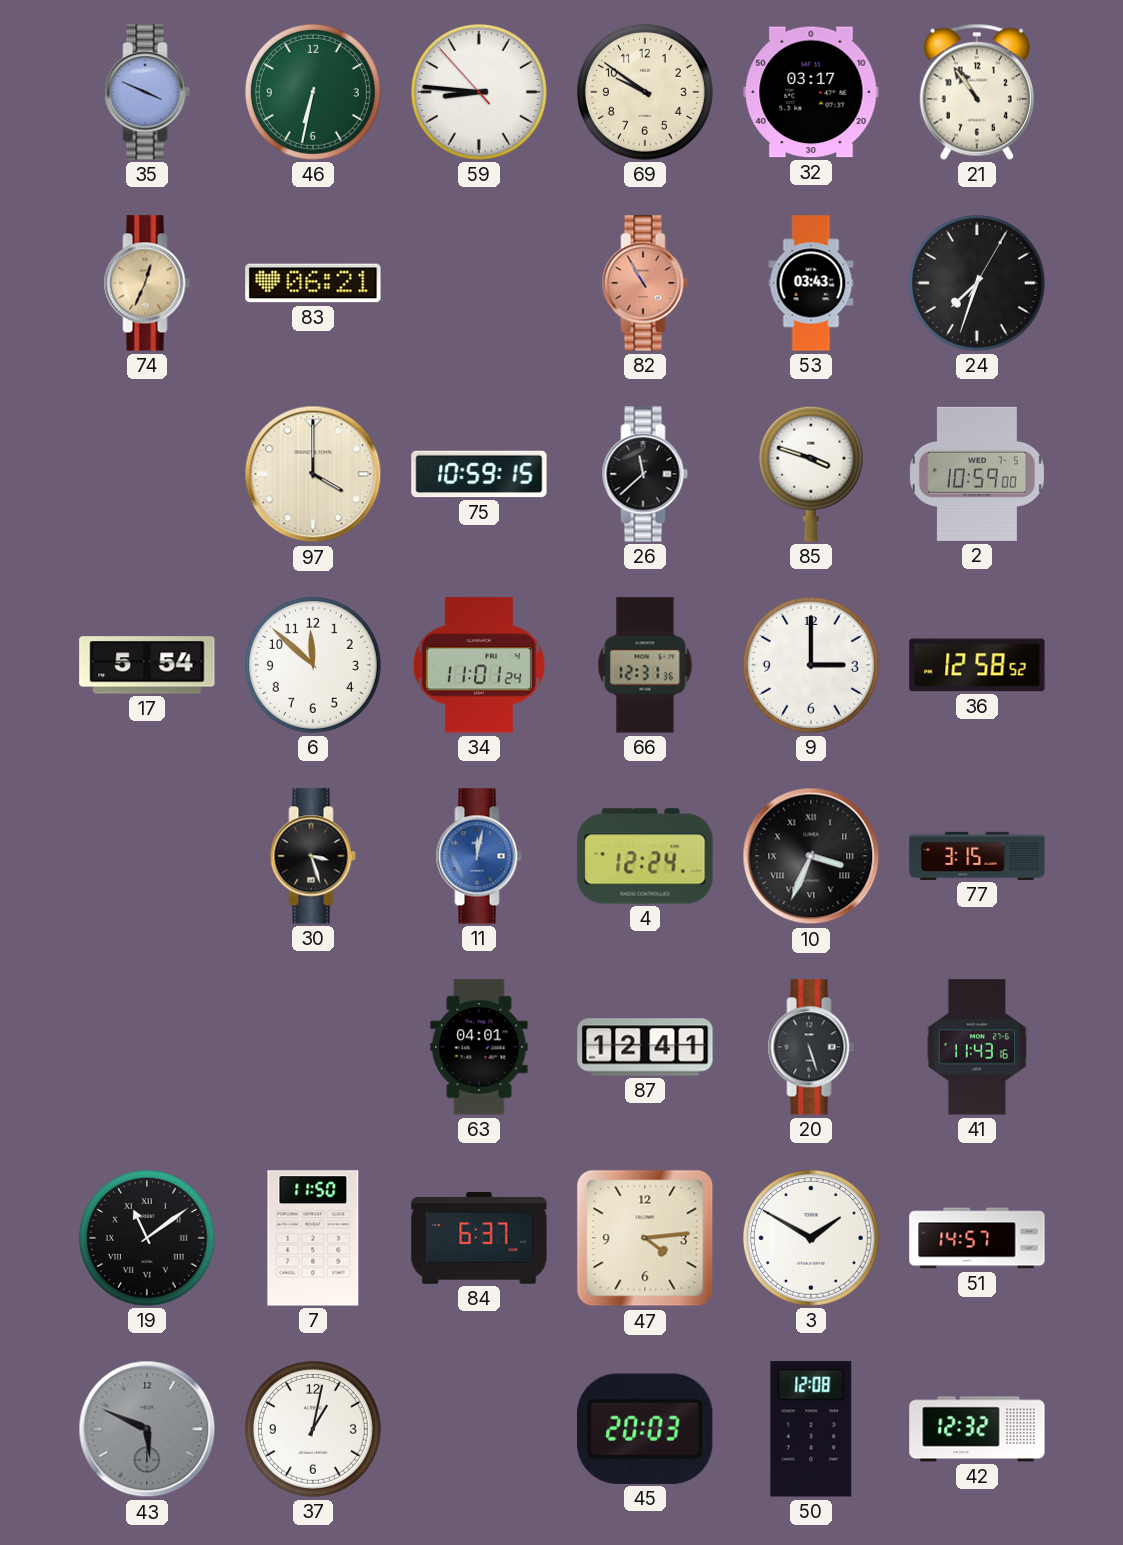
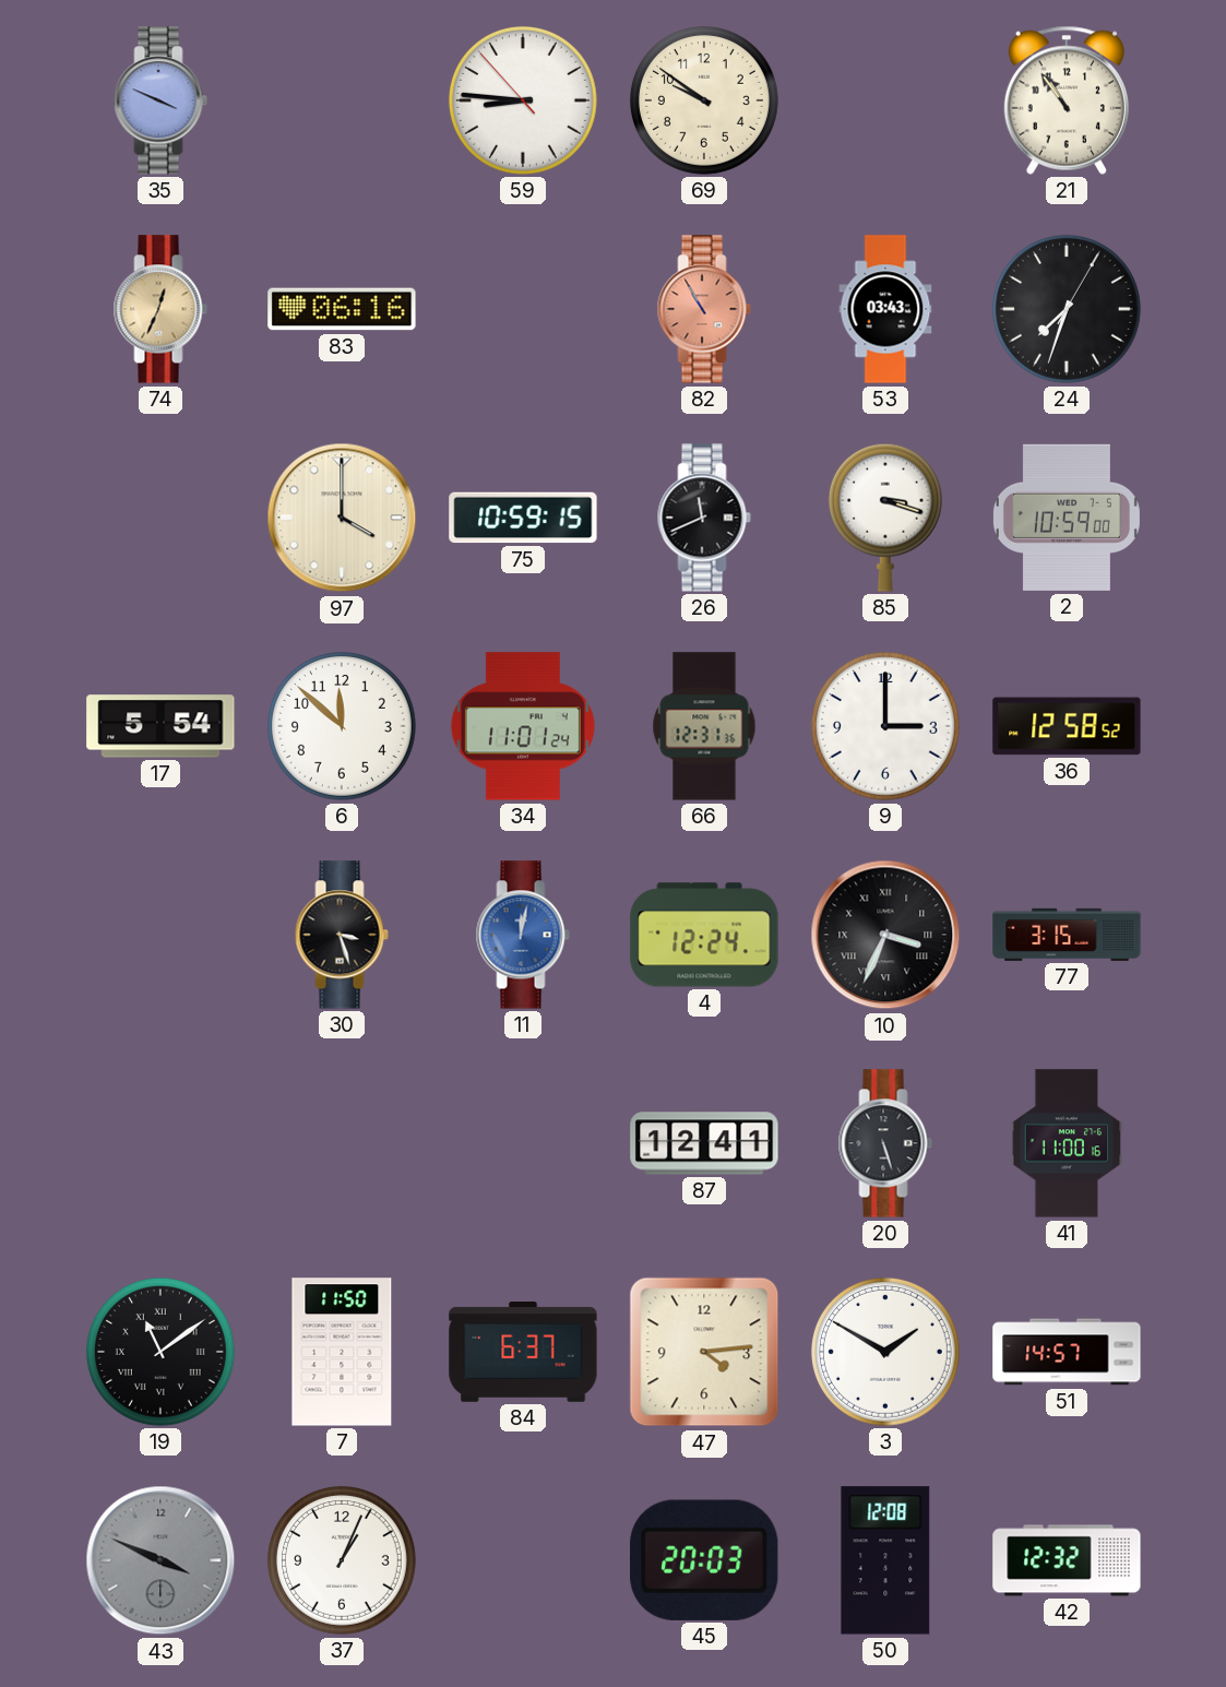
46: 6:32 -> none (313, 92)
32: 03:17 -> none (811, 92)
83: 06:21 -> 06:16 (342, 309)
26: 11:38 -> 11:41 (704, 518)
85: 3:48 -> 3:18 (885, 518)
63: 04:01 -> none (479, 1047)
41: 11:43 -> 11:00 (1067, 1143)
43: 5:49 -> 3:49 (160, 1560)
37: 1:02 -> 1:04 (342, 1560)
